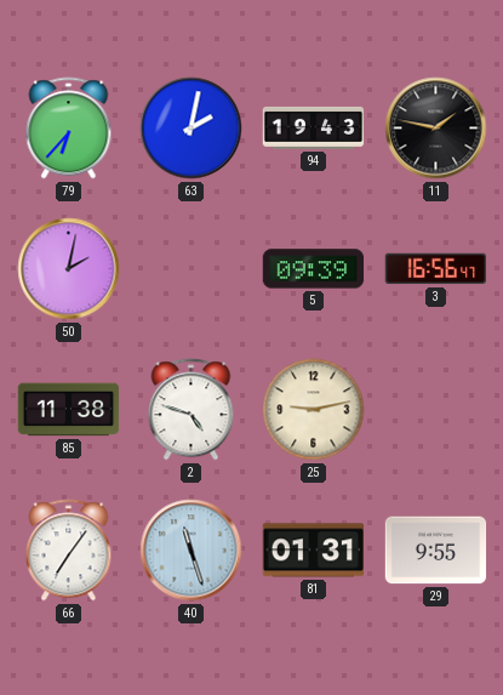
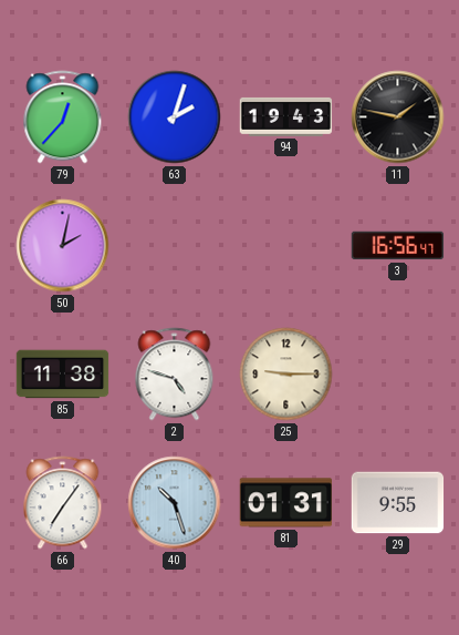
79: 6:37 -> 12:37 (63, 117)
63: 2:02 -> 2:03 (175, 117)
5: 09:39 -> none (314, 269)
25: 9:13 -> 9:15 (286, 375)
40: 11:27 -> 10:27 (175, 503)
